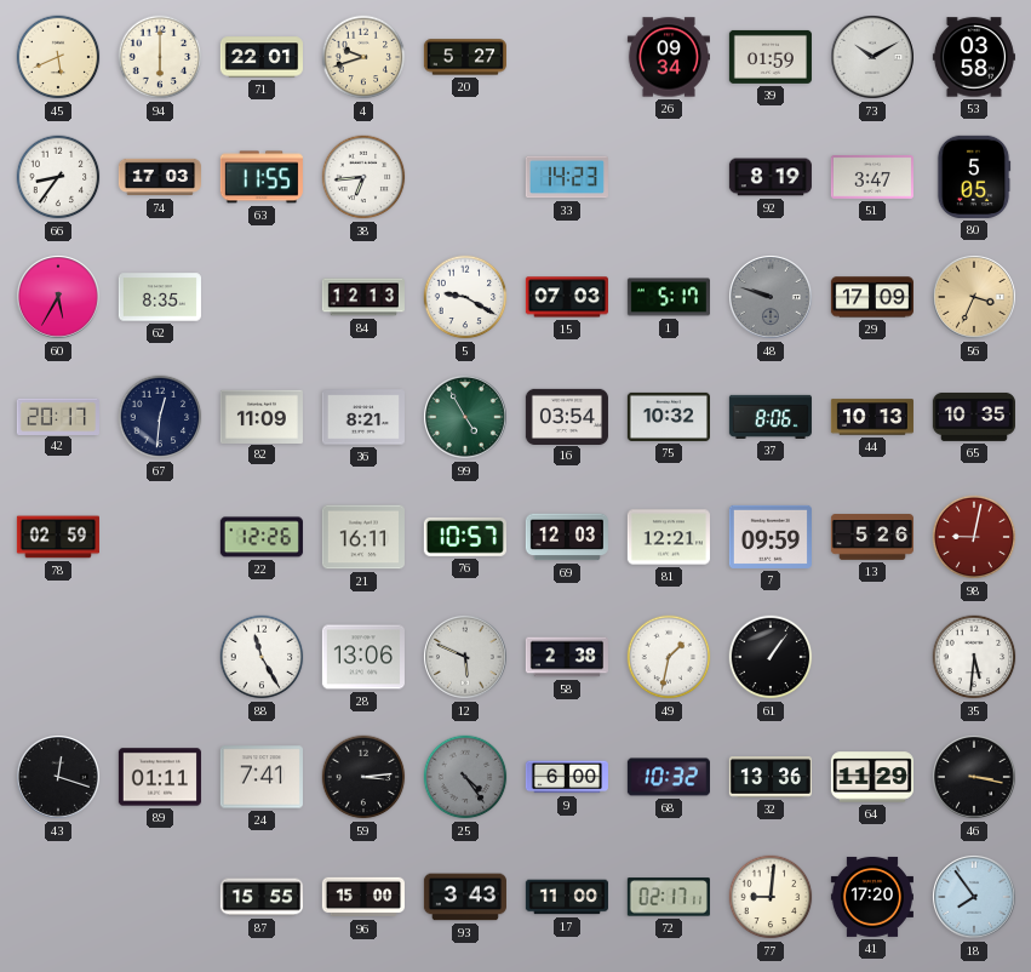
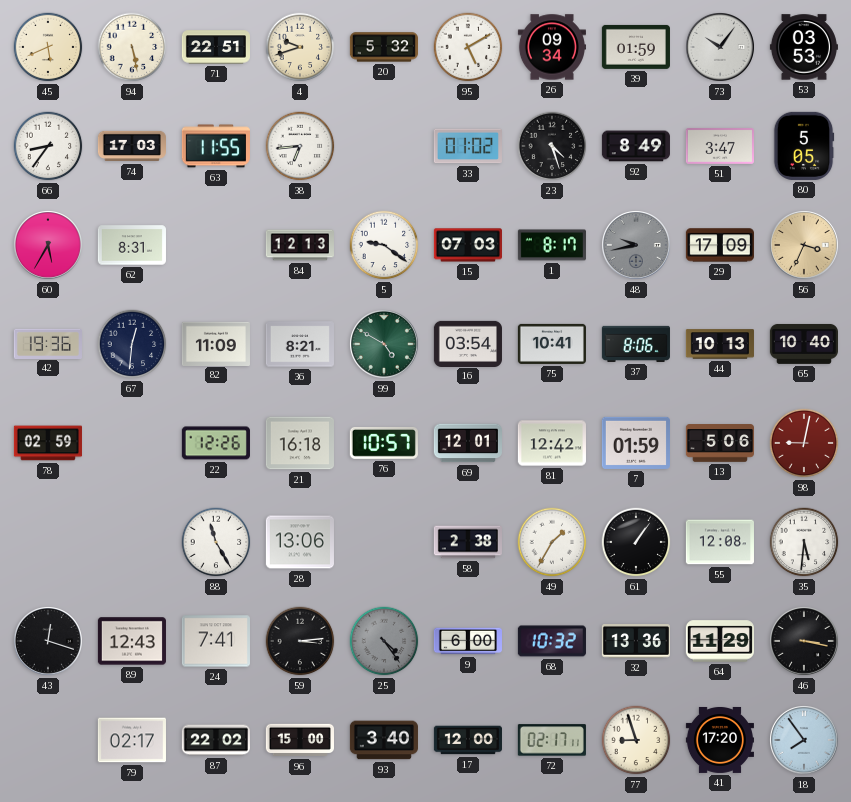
94: 6:00 -> 5:28 (132, 47)
71: 22:01 -> 22:51 (215, 47)
20: 5:27 -> 5:32 (384, 47)
95: none -> 5:10 (468, 47)
73: 10:10 -> 10:06 (721, 48)
53: 03:58 -> 03:53 (804, 47)
33: 14:23 -> 01:02 (468, 146)
23: none -> 4:27 (552, 146)
92: 8:19 -> 8:49 (636, 146)
62: 8:35 -> 8:31 (132, 245)
5: 9:20 -> 9:21 (384, 245)
1: 5:17 -> 8:17 (552, 245)
48: 9:48 -> 9:43 (637, 246)
42: 20:17 -> 19:36 (48, 343)
99: 4:55 -> 4:50 (385, 345)
75: 10:32 -> 10:41 (552, 344)
65: 10:35 -> 10:40 (804, 344)
21: 16:11 -> 16:18 (300, 443)
69: 12:03 -> 12:01 (468, 443)
81: 12:21 -> 12:42 (552, 443)
7: 09:59 -> 01:59 (636, 443)
13: 5:26 -> 5:06 (720, 443)
12: 5:49 -> none (466, 658)
49: 1:32 -> 1:35 (552, 542)
55: none -> 12:08 (720, 542)
89: 01:11 -> 12:43 (132, 641)
79: none -> 02:17 (132, 740)
87: 15:55 -> 22:02 (215, 740)
93: 3:43 -> 3:40 (384, 740)
17: 11:00 -> 12:00 (468, 740)
77: 9:01 -> 8:57 (636, 740)
